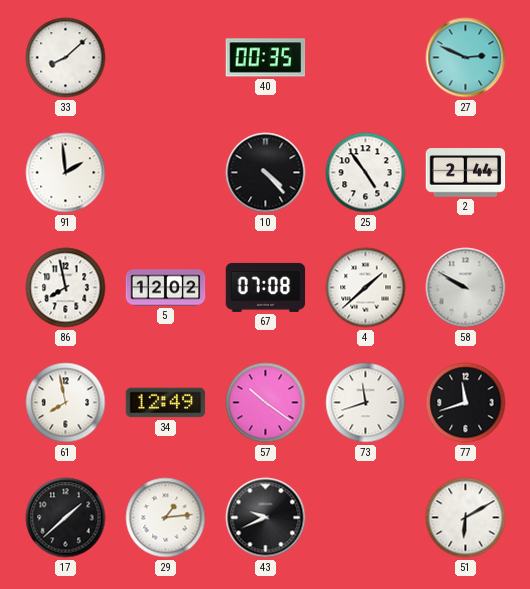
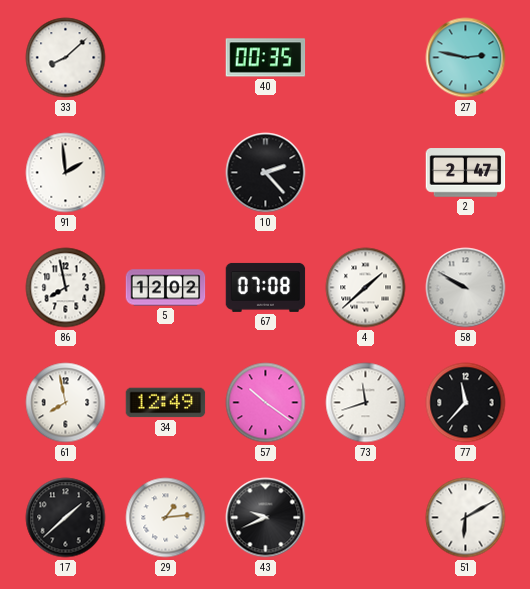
27: 2:49 -> 2:47 (466, 58)
10: 4:23 -> 2:23 (266, 173)
25: 4:54 -> none (366, 173)
2: 2:44 -> 2:47 (466, 173)
77: 11:42 -> 11:37 (466, 403)
